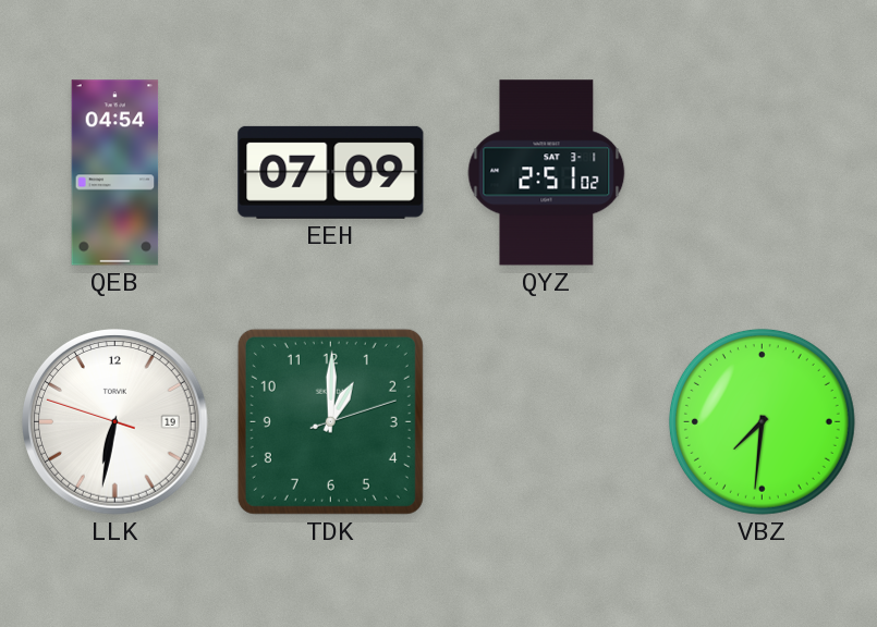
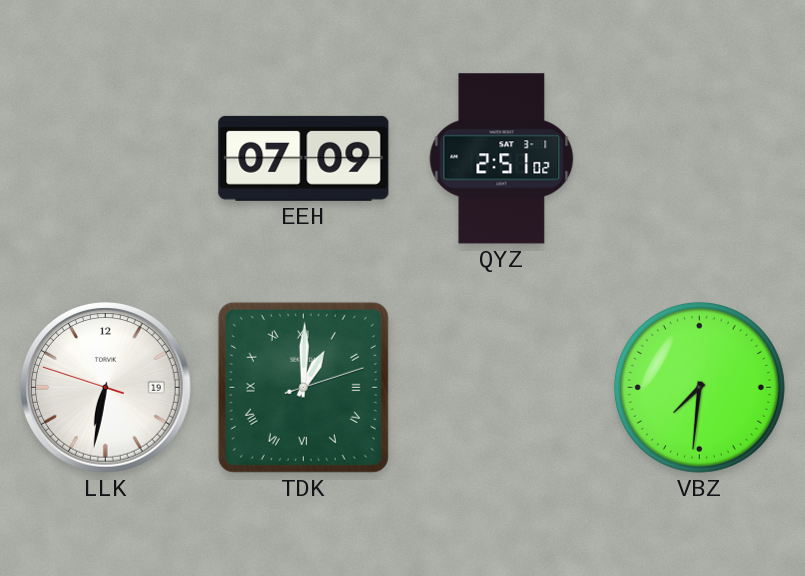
QEB: 04:54 -> none (115, 173)
TDK numerals: Arabic -> Roman (303, 387)
